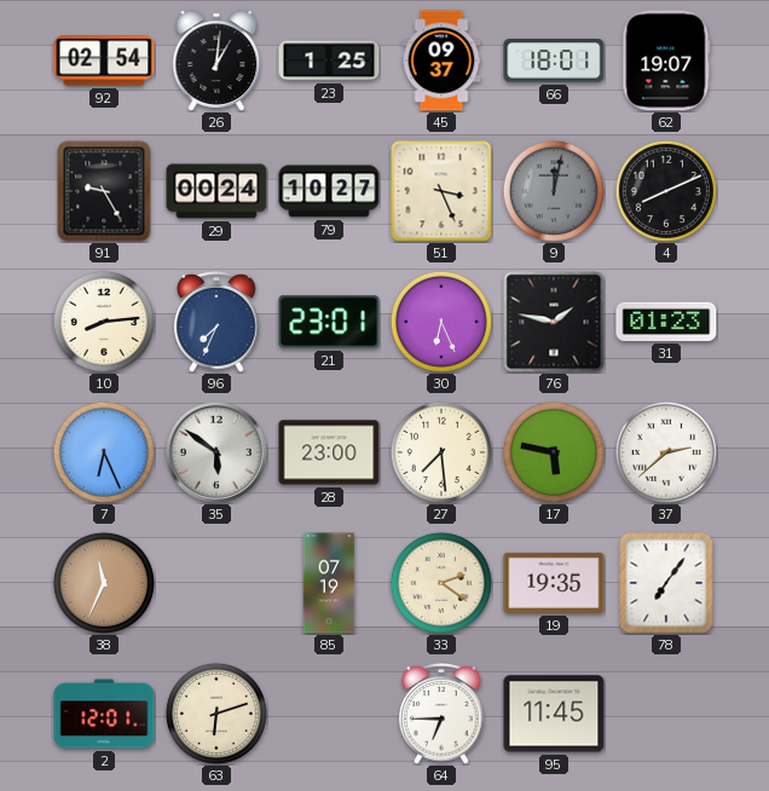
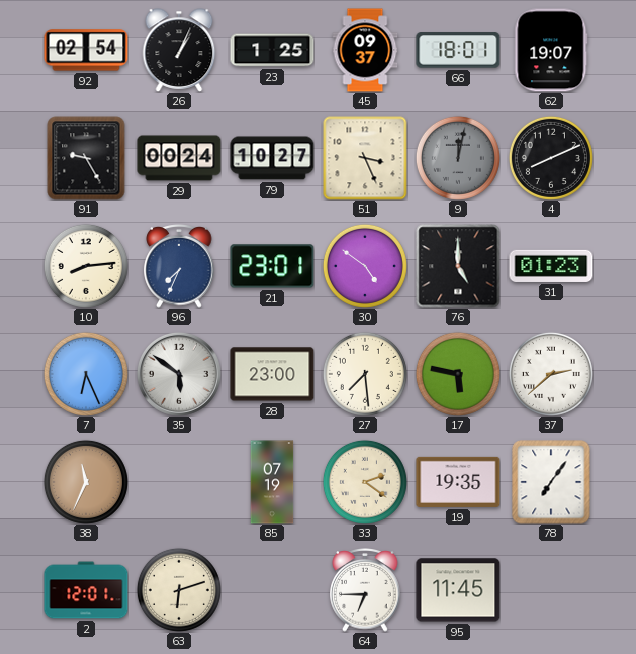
26: 1:01 -> 1:04 (179, 50)
30: 6:26 -> 4:51 (365, 266)
76: 1:47 -> 5:00 (458, 266)
